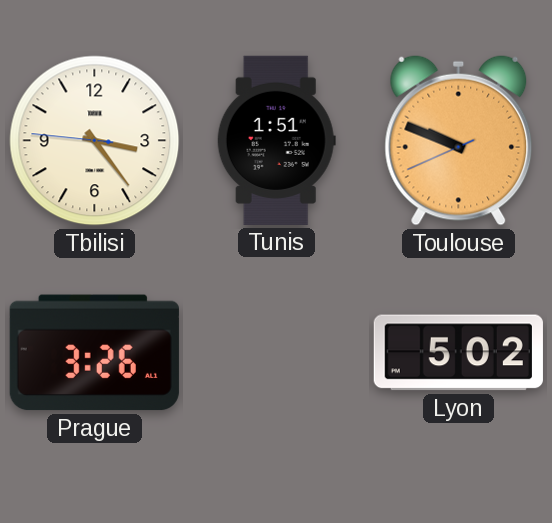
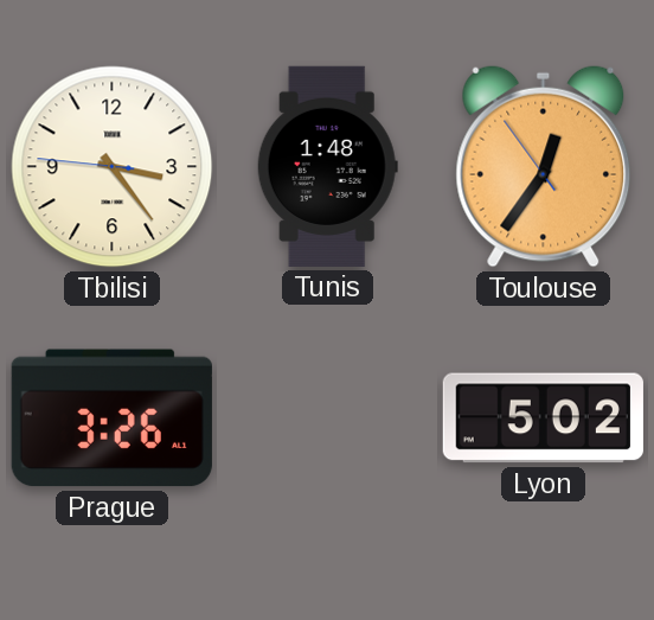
Tunis: 1:51 -> 1:48 (327, 166)
Toulouse: 9:48 -> 12:35 (544, 166)
